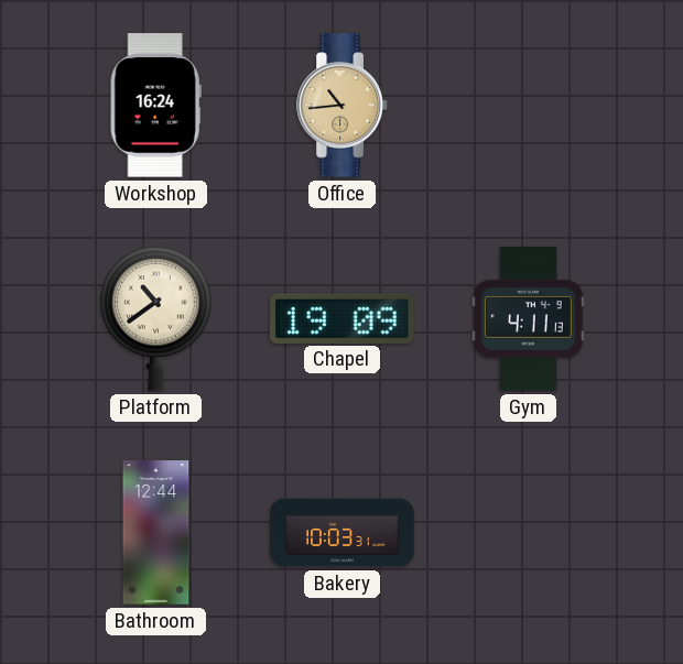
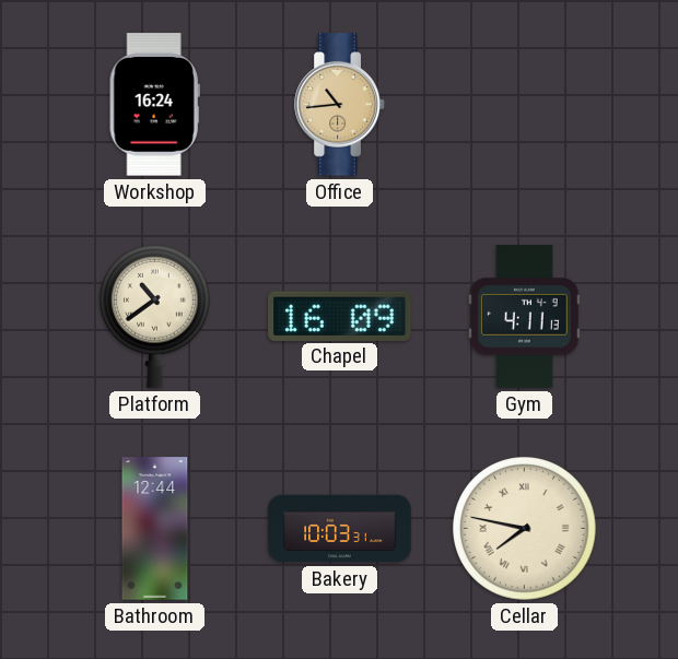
Chapel: 19:09 -> 16:09 (340, 316)
Cellar: none -> 7:47 (525, 529)
